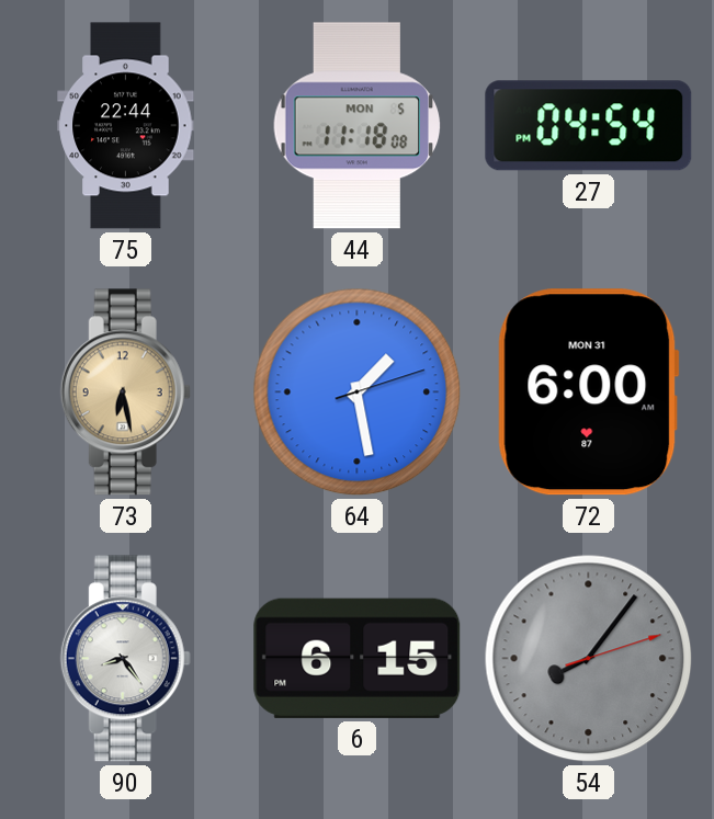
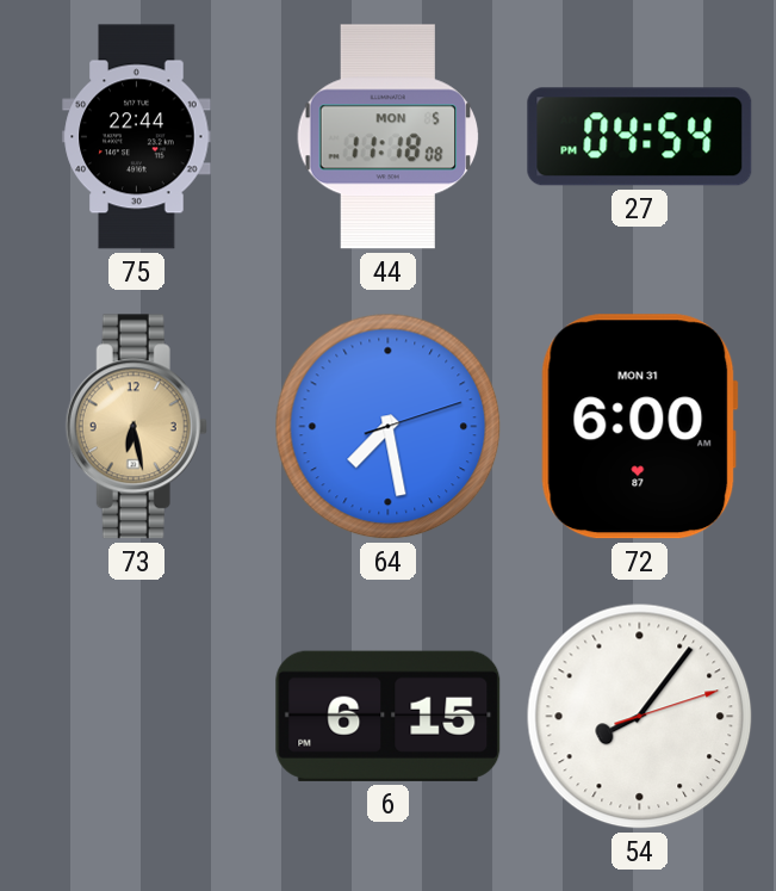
64: 1:28 -> 7:28 (389, 427)
90: 8:24 -> none (125, 659)
54 dial: grey -> white (640, 717)
